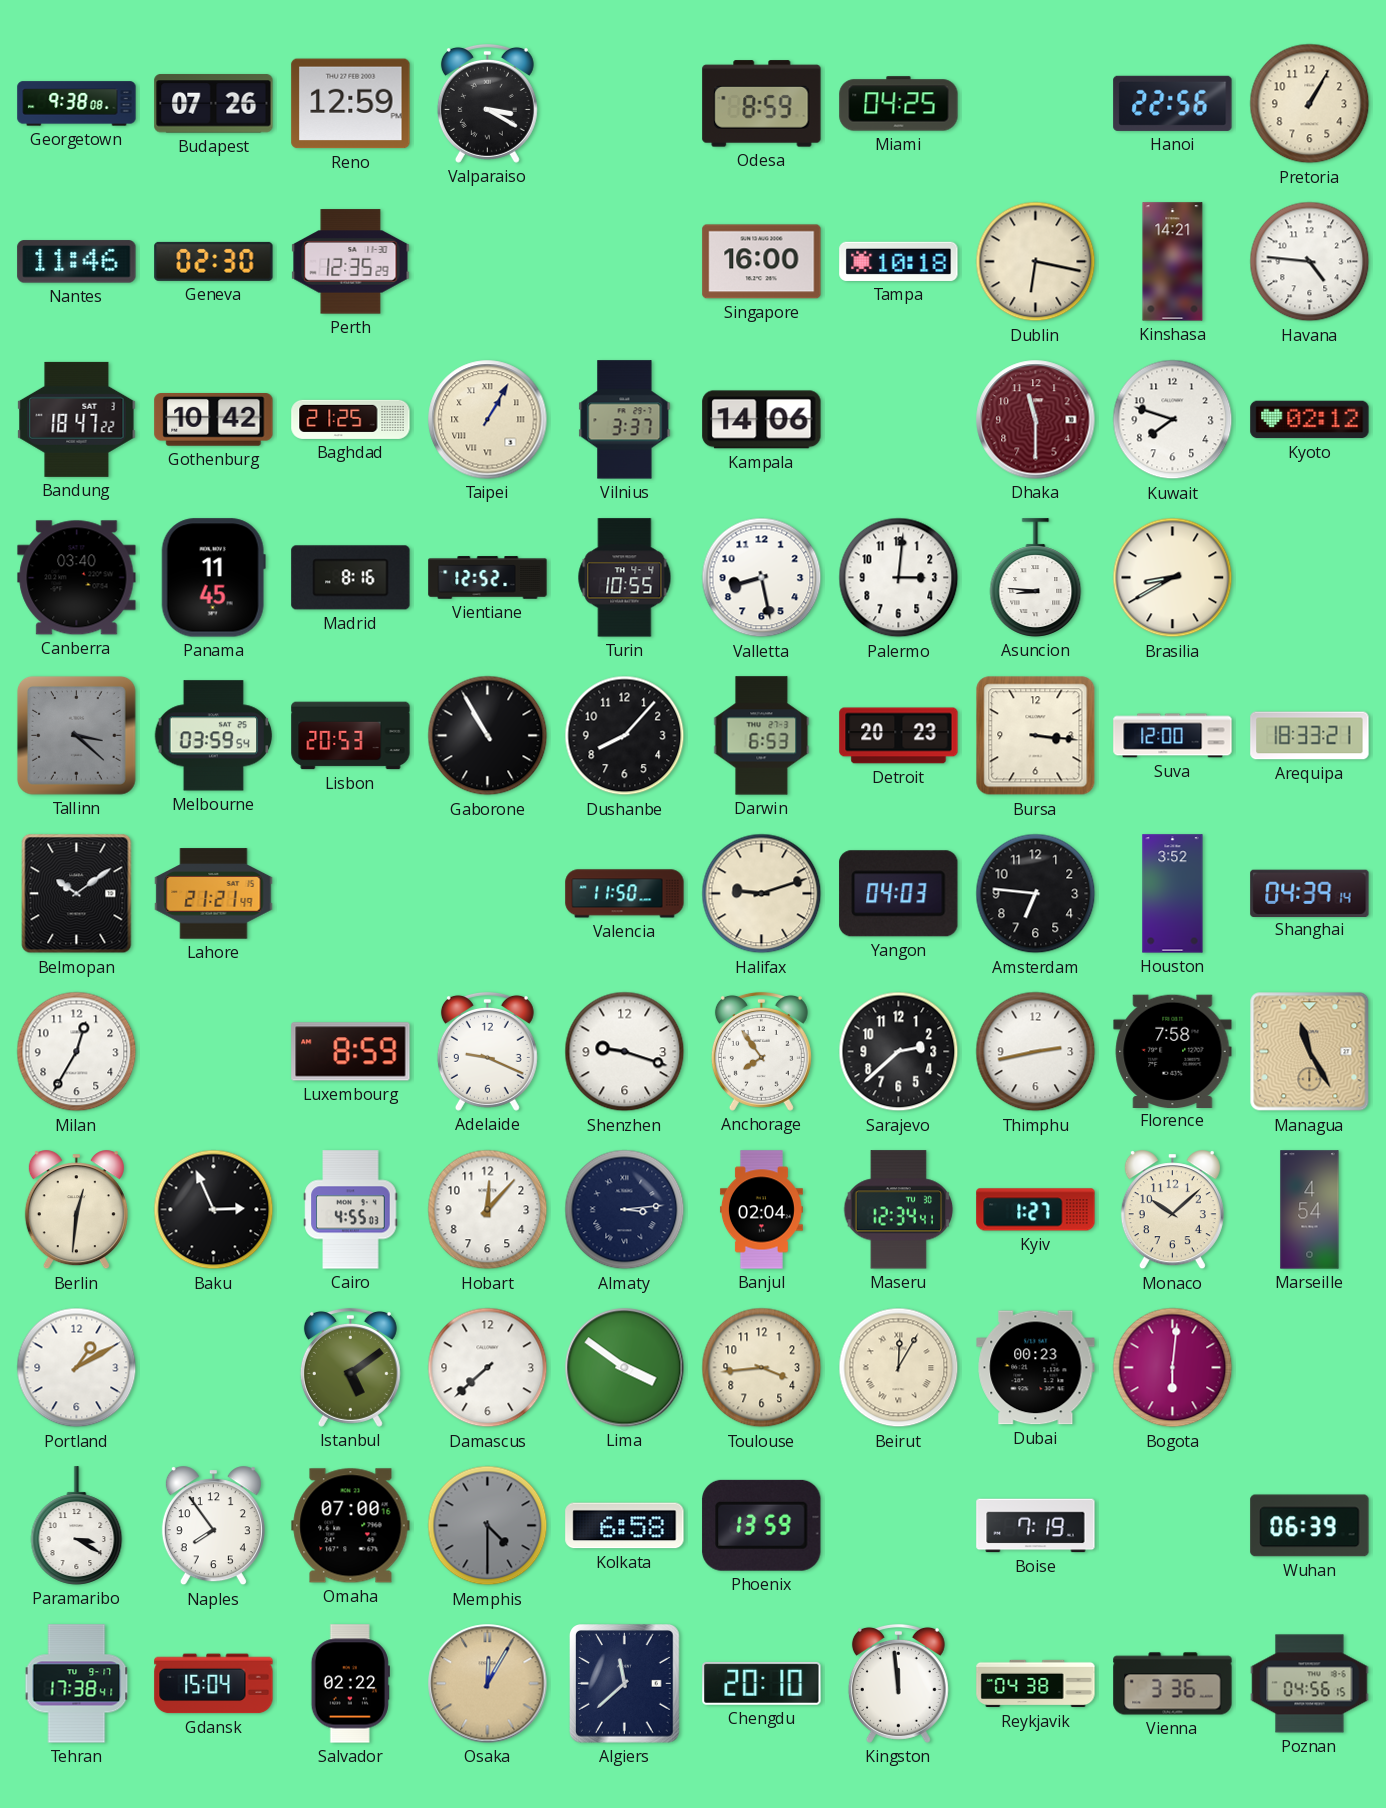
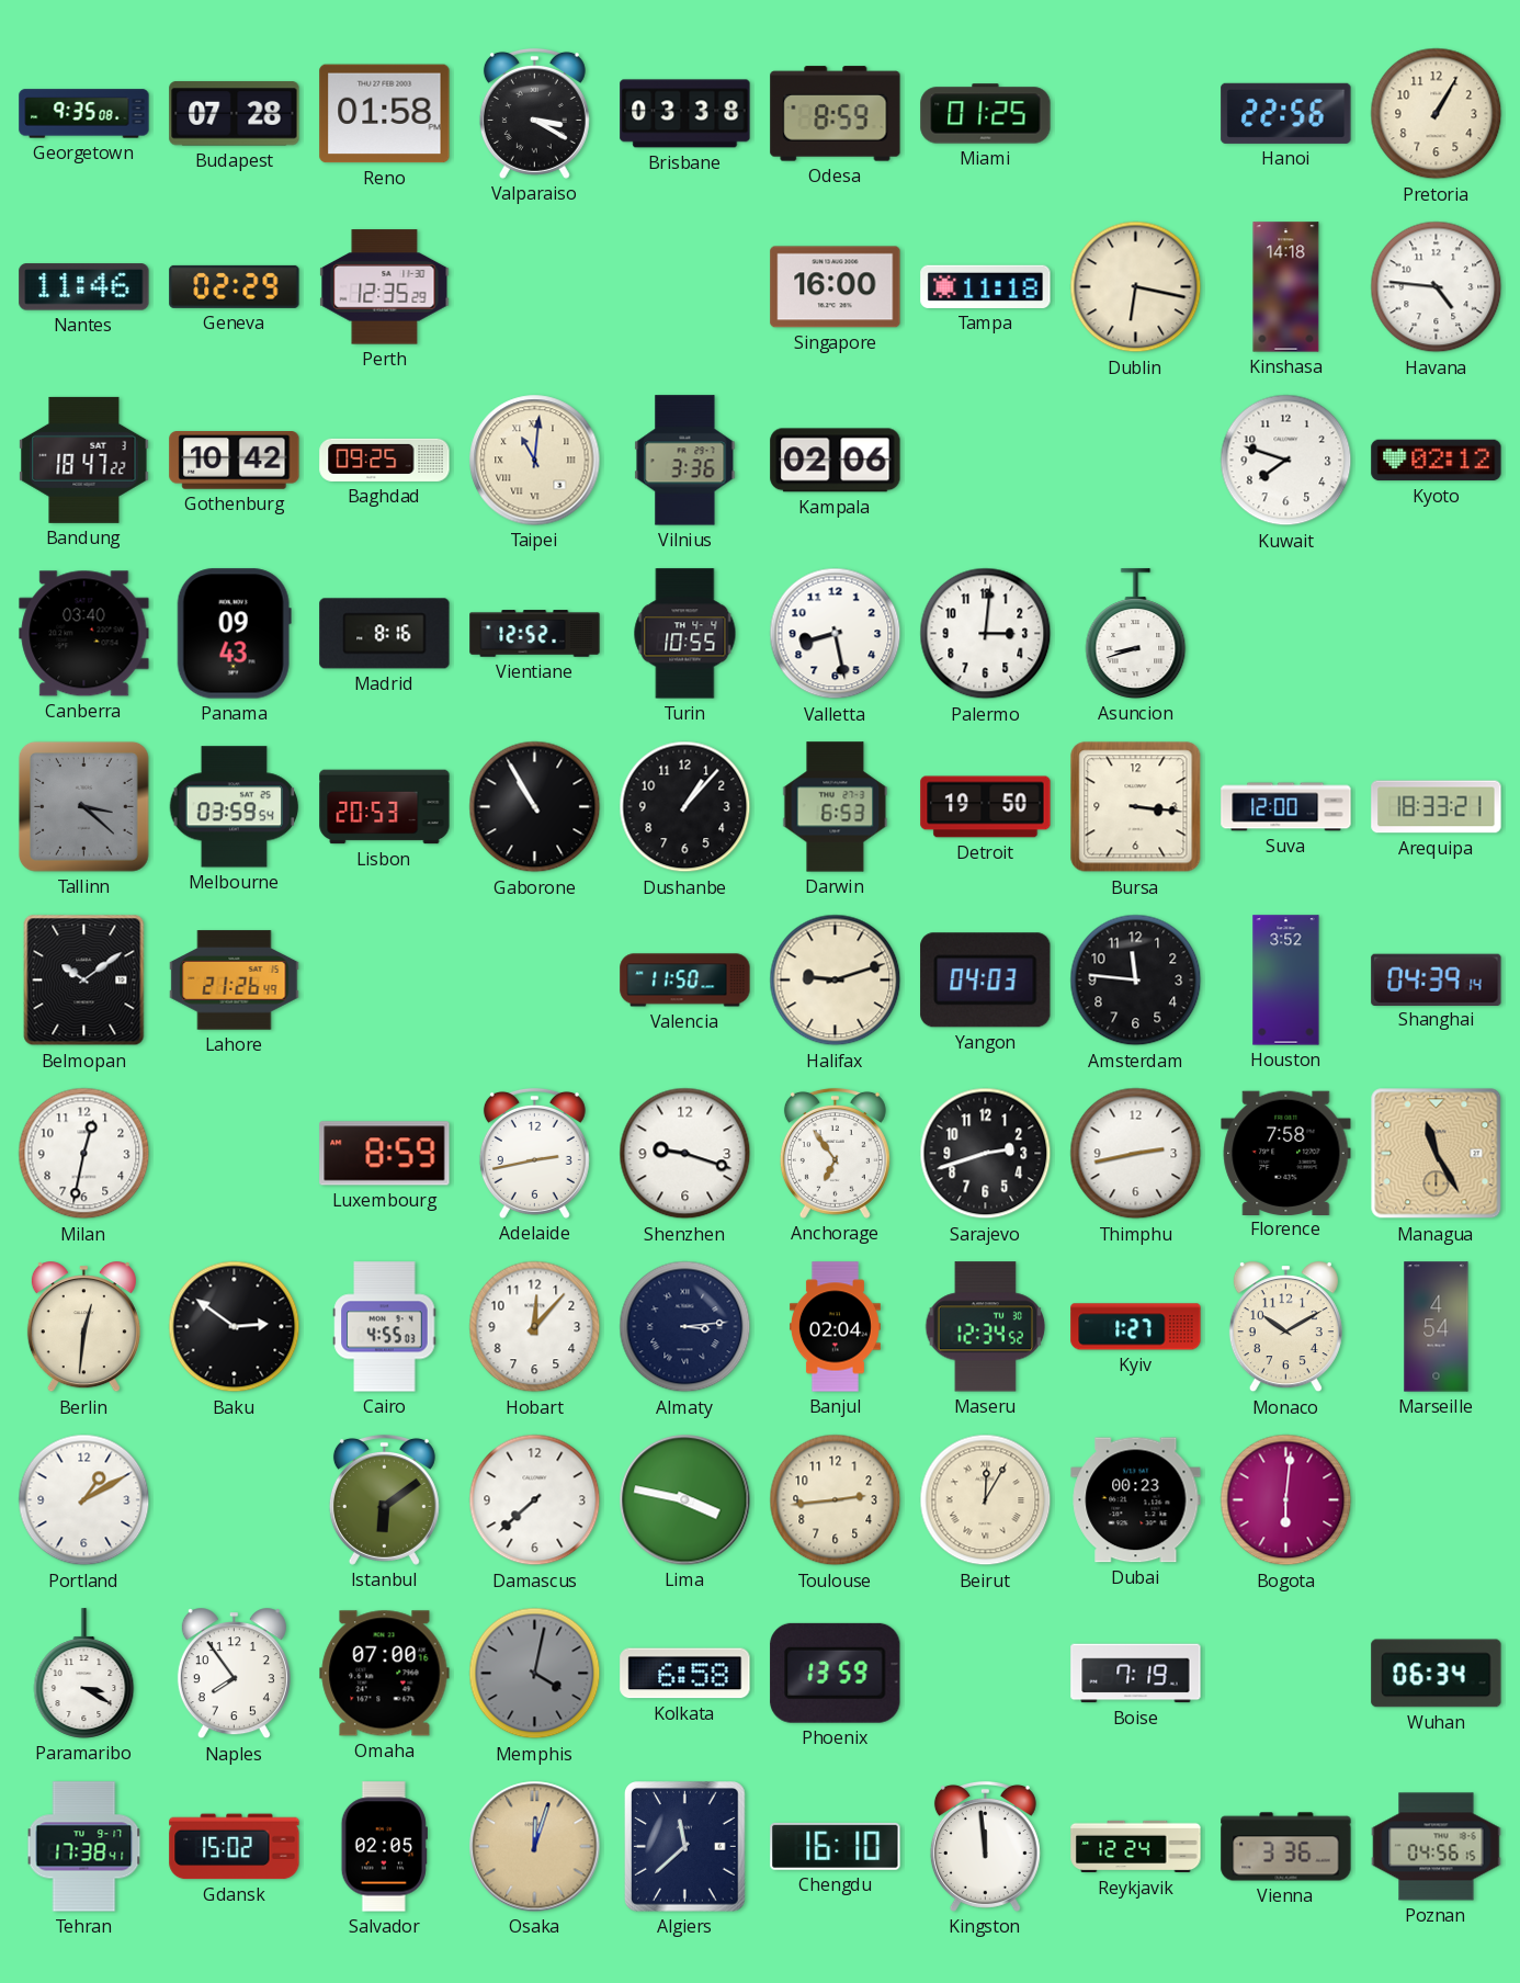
Georgetown: 9:38 -> 9:35 (84, 114)
Budapest: 07:26 -> 07:28 (235, 114)
Reno: 12:59 -> 01:58 (385, 114)
Brisbane: none -> 03:38 (685, 114)
Miami: 04:25 -> 01:25 (986, 114)
Geneva: 02:30 -> 02:29 (235, 286)
Tampa: 10:18 -> 11:18 (986, 286)
Kinshasa: 14:21 -> 14:18 (1286, 287)
Baghdad: 21:25 -> 09:25 (385, 460)
Taipei: 1:05 -> 11:01 (535, 461)
Vilnius: 3:37 -> 3:36 (685, 461)
Kampala: 14:06 -> 02:06 (836, 461)
Dhaka: 11:30 -> none (1036, 420)
Panama: 11:45 -> 09:43 (234, 634)
Asuncion: 8:46 -> 8:42 (1136, 634)
Brasilia: 8:40 -> none (1173, 578)
Dushanbe: 8:07 -> 1:07 (685, 807)
Detroit: 20:23 -> 19:50 (986, 807)
Lahore: 21:21 -> 21:26 (235, 981)
Amsterdam: 6:46 -> 11:46 (1136, 981)
Milan: 12:35 -> 12:32 (84, 1154)
Adelaide: 9:19 -> 2:43 (534, 1153)
Anchorage: 7:54 -> 6:54 (835, 1153)
Sarajevo: 2:38 -> 2:42 (986, 1154)
Baku: 2:56 -> 2:51 (235, 1327)
Maseru: 12:34:41 -> 12:34:52 (986, 1327)
Monaco: 10:08 -> 10:10 (1285, 1327)
Istanbul: 5:09 -> 6:09 (384, 1499)
Lima: 3:51 -> 3:47 (685, 1500)
Toulouse: 3:44 -> 2:44 (836, 1500)
Memphis: 4:30 -> 4:02 (535, 1674)
Wuhan: 06:39 -> 06:34 (1437, 1674)
Gdansk: 15:04 -> 15:02 (235, 1847)
Salvador: 02:22 -> 02:05 (384, 1847)
Osaka: 12:05 -> 12:03 (535, 1847)
Chengdu: 20:10 -> 16:10 (836, 1846)
Reykjavik: 04:38 -> 12:24 (1136, 1847)
